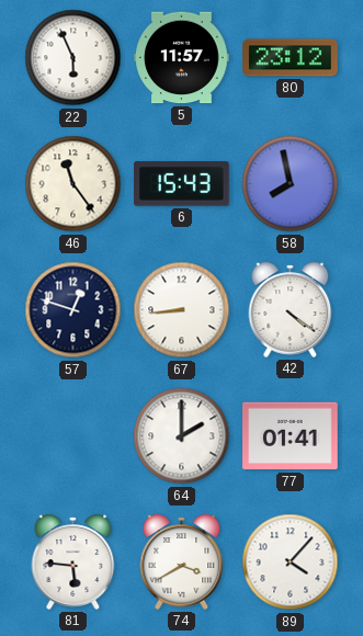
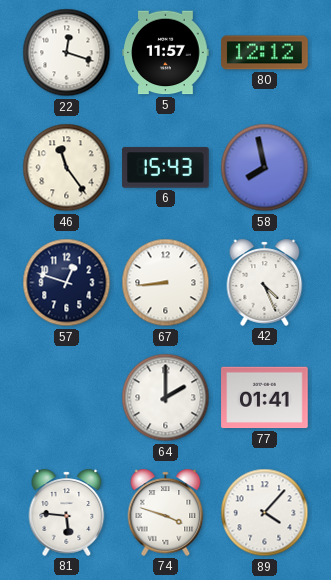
22: 5:56 -> 12:18 (67, 53)
80: 23:12 -> 12:12 (265, 53)
42: 4:21 -> 4:26 (265, 282)
74: 3:40 -> 3:48 (166, 512)
